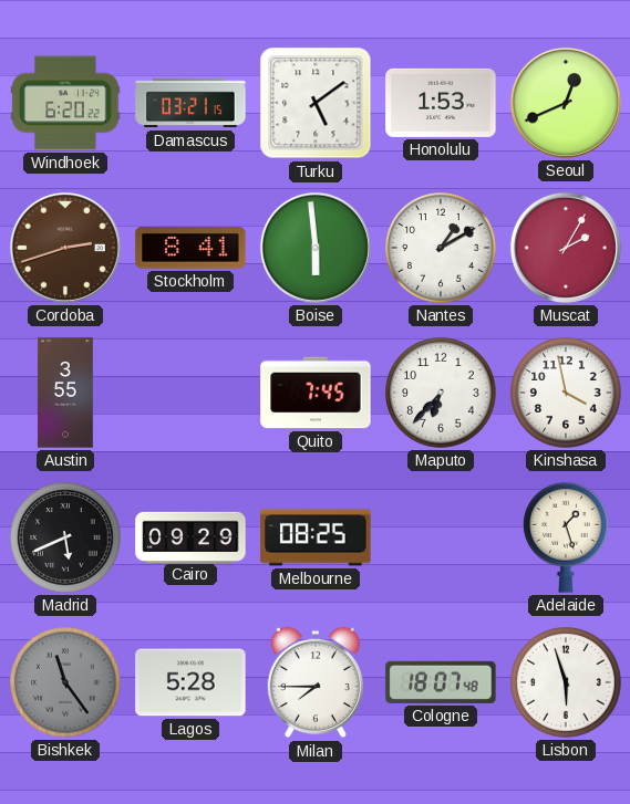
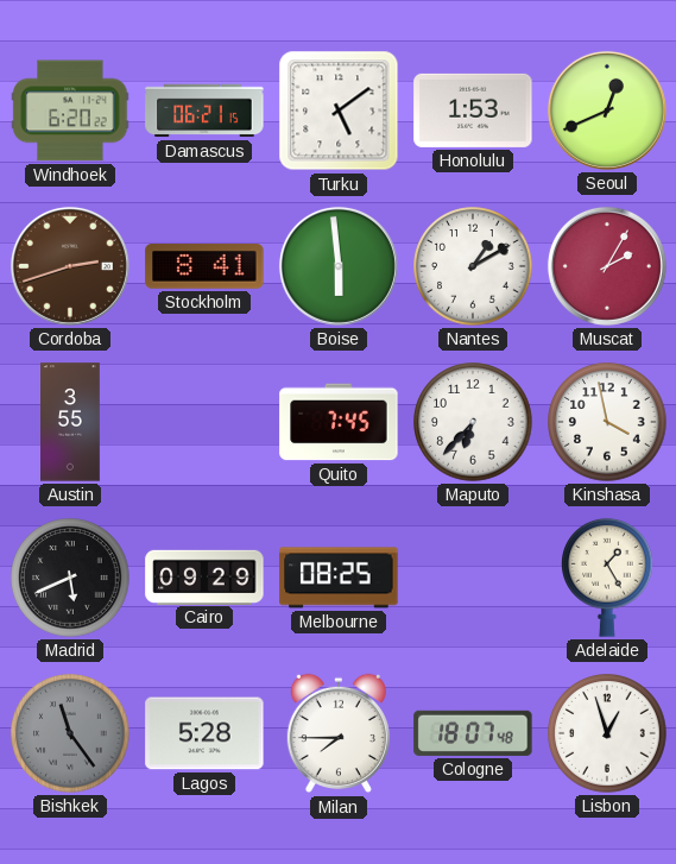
Damascus: 03:21 -> 06:21 (204, 111)
Adelaide: 1:27 -> 1:25 (608, 578)
Lisbon: 5:57 -> 12:57 (607, 733)
